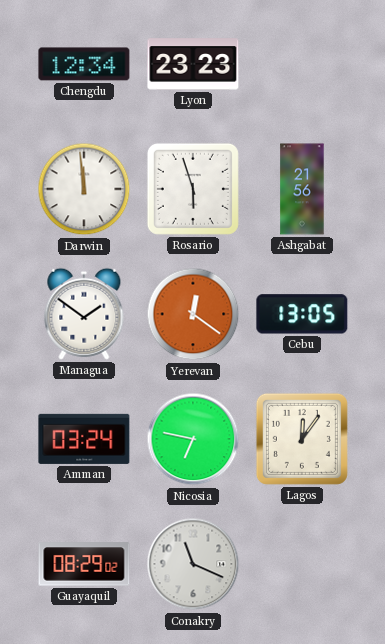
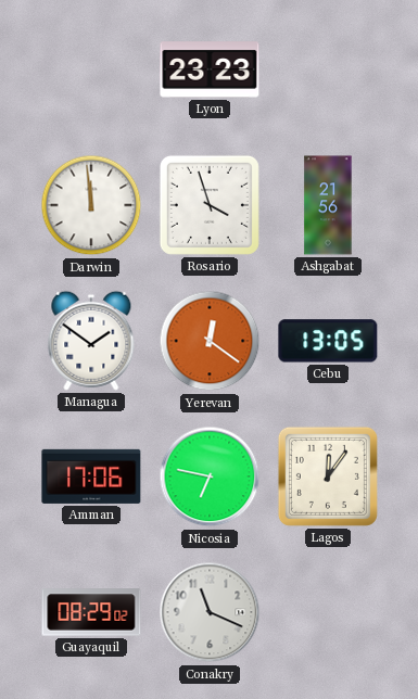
Chengdu: 12:34 -> none (84, 64)
Rosario: 5:57 -> 3:57 (210, 205)
Amman: 03:24 -> 17:06 (91, 476)
